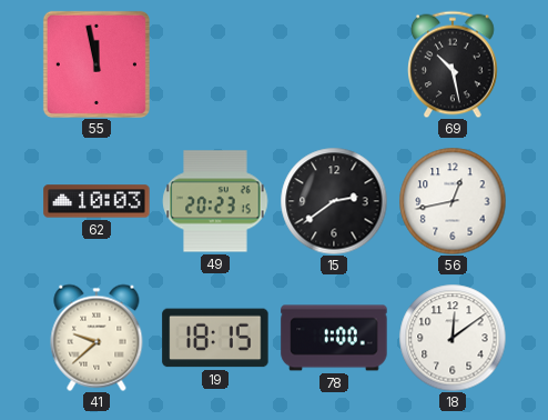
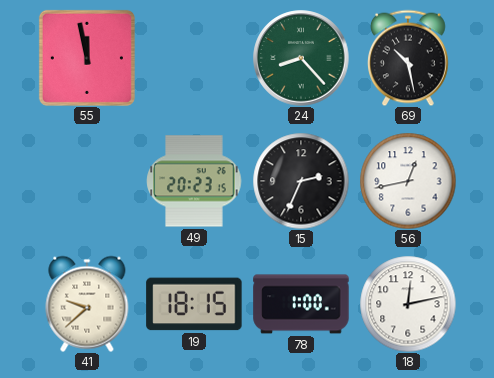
24: none -> 8:23 (301, 58)
62: 10:03 -> none (97, 201)
15: 2:39 -> 2:34 (301, 181)
18: 12:09 -> 12:13 (408, 304)
